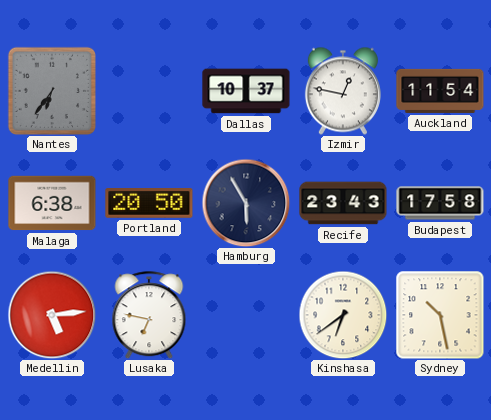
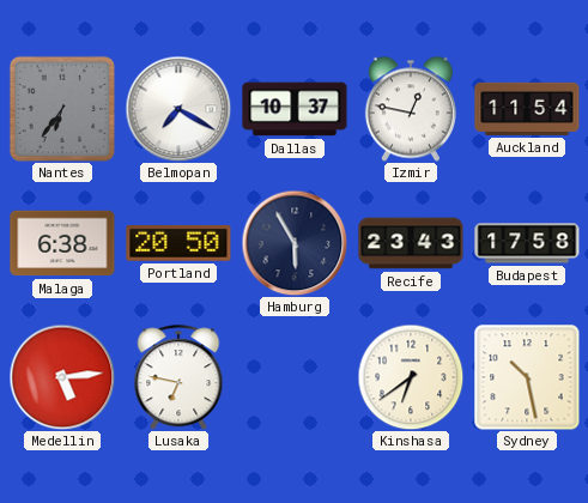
Belmopan: none -> 7:20 (178, 109)
